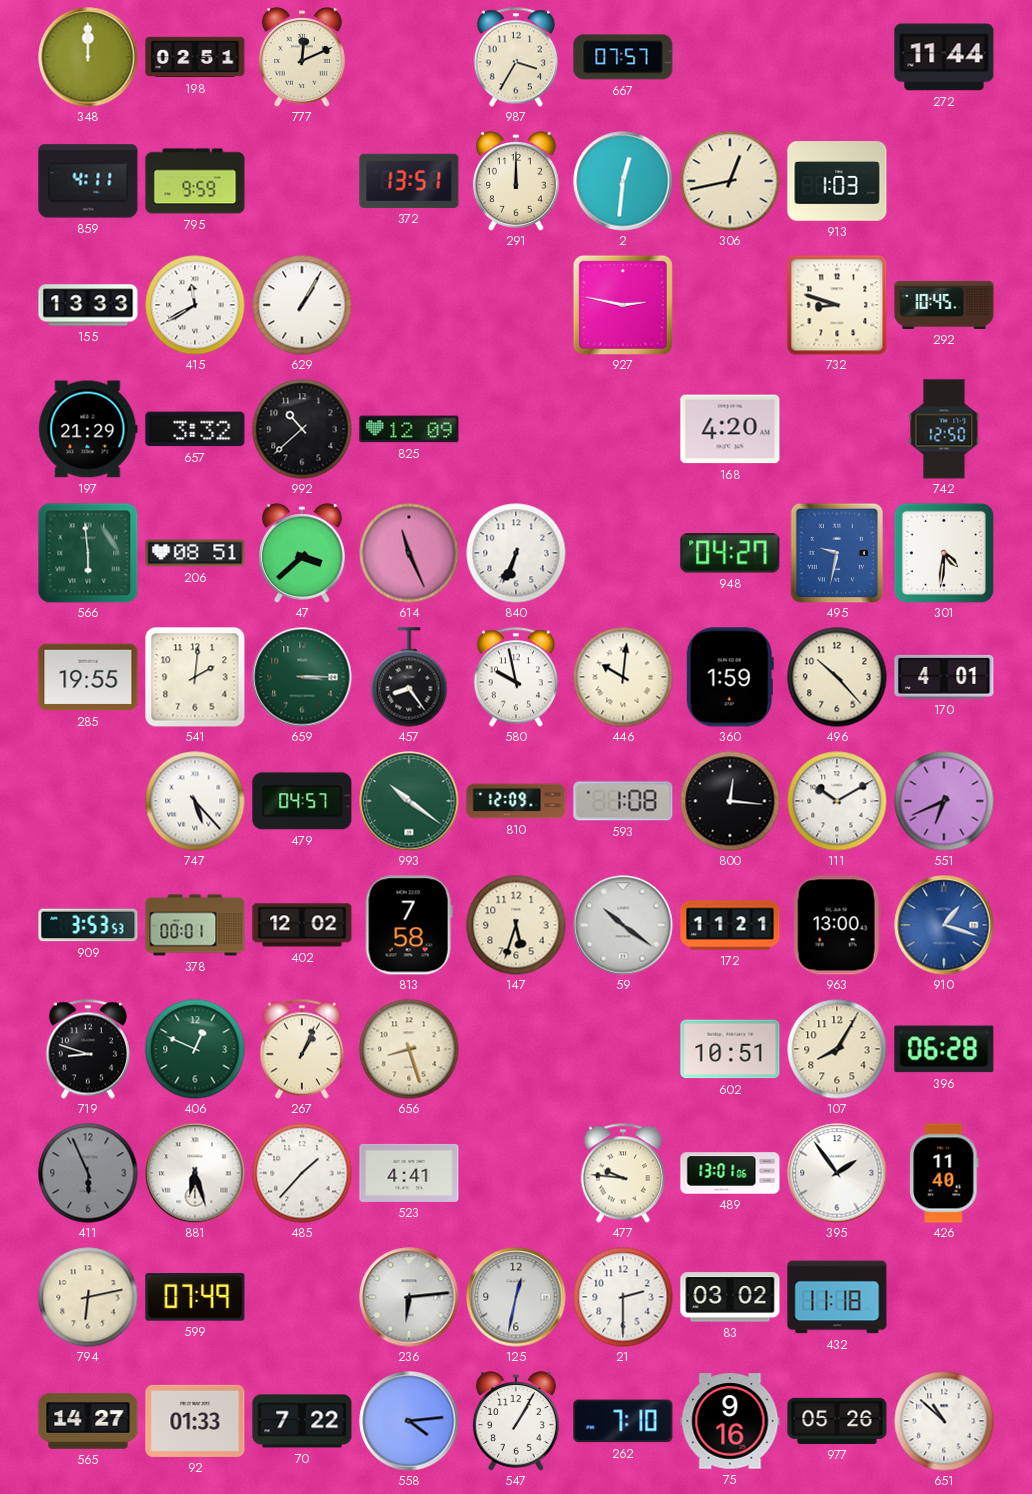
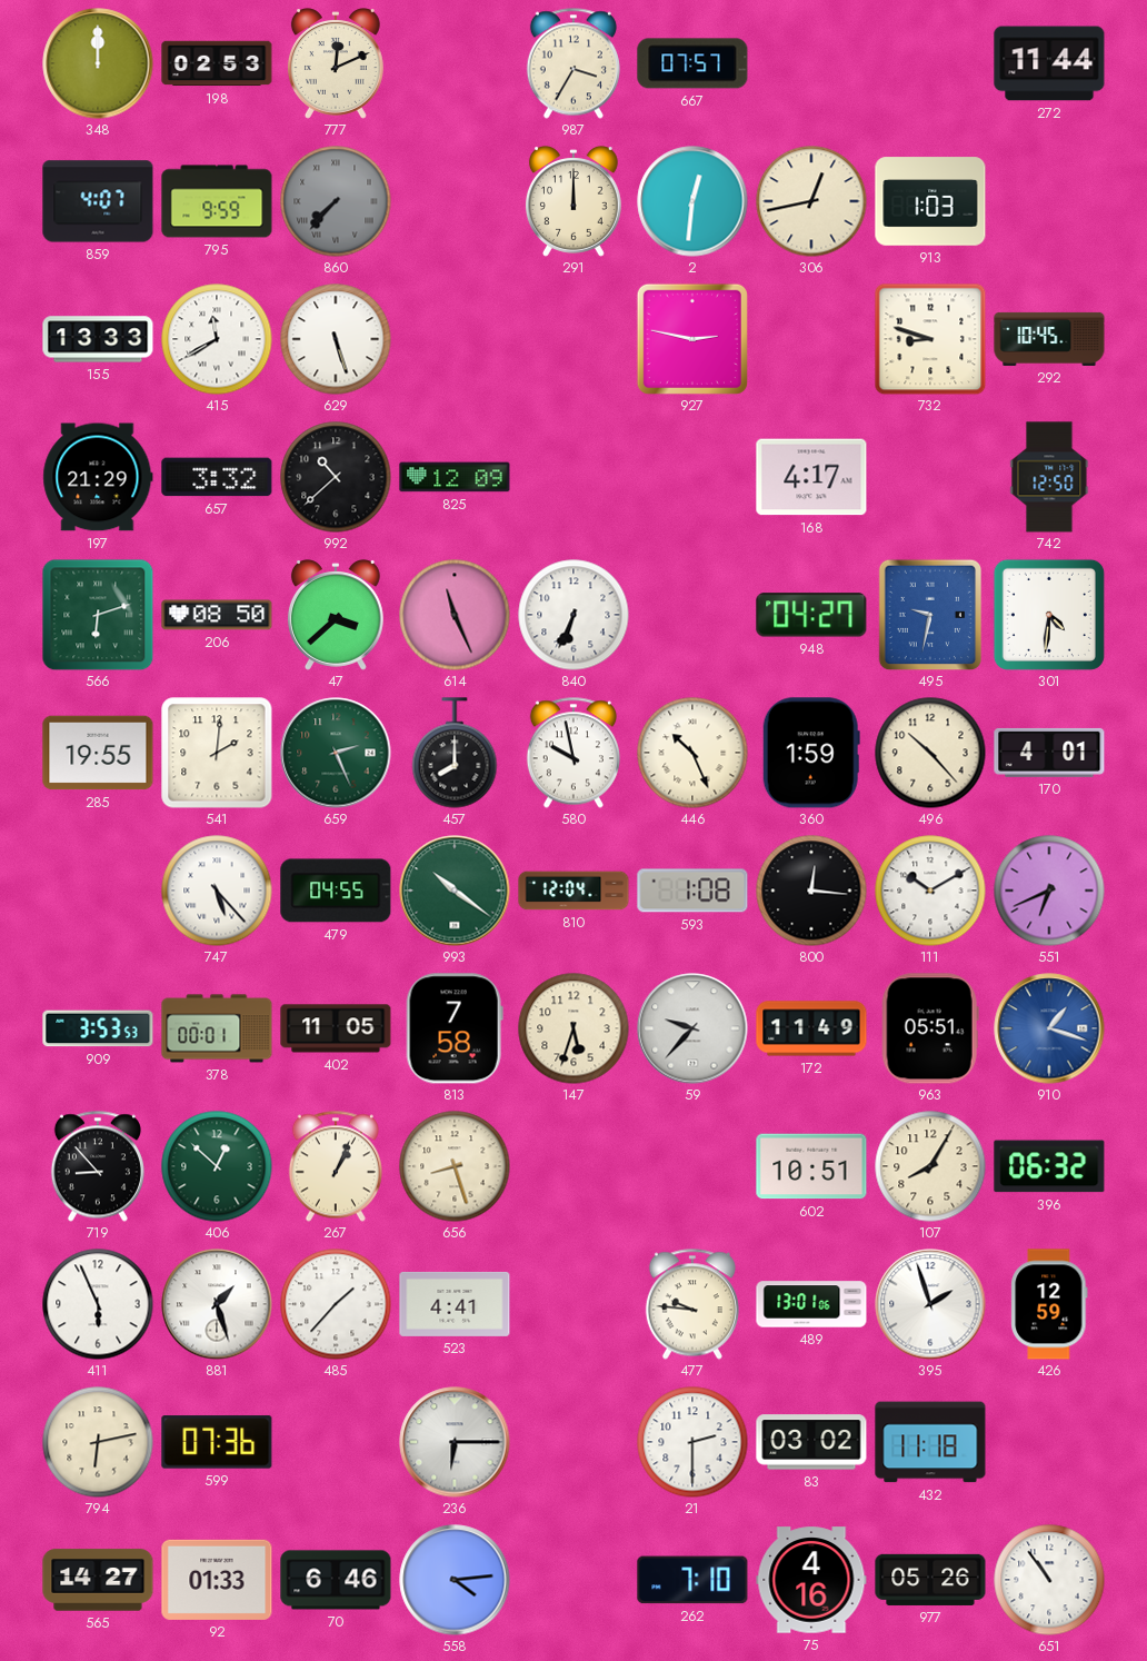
198: 02:51 -> 02:53 (217, 63)
859: 4:11 -> 4:07 (98, 201)
860: none -> 7:37 (336, 201)
372: 13:51 -> none (409, 181)
629: 1:05 -> 5:27 (336, 339)
168: 4:20 -> 4:17 (811, 477)
566: 5:59 -> 6:12 (98, 615)
206: 08:51 -> 08:50 (217, 615)
659: 3:15 -> 2:26 (336, 753)
457: 8:24 -> 8:00 (455, 753)
446: 10:01 -> 10:26 (692, 753)
479: 04:57 -> 04:55 (336, 891)
810: 12:09 -> 12:04 (573, 891)
402: 12:02 -> 11:05 (336, 1028)
59: 10:21 -> 9:37 (692, 1028)
172: 11:21 -> 11:49 (811, 1028)
963: 13:00 -> 05:51 (930, 1028)
719: 8:48 -> 8:53 (98, 1166)
406: 12:49 -> 12:52 (217, 1166)
396: 06:28 -> 06:32 (1049, 1166)
411 dial: grey -> white (98, 1304)
881: 6:27 -> 1:27 (217, 1304)
395: 1:54 -> 1:57 (930, 1304)
426: 11:40 -> 12:59 (1049, 1304)
599: 07:49 -> 07:36 (217, 1442)
236: 6:14 -> 6:15 (455, 1442)
125: 12:32 -> none (516, 1297)
70: 7:22 -> 6:46 (336, 1580)
547: 1:05 -> none (516, 1421)
75: 9:16 -> 4:16 (811, 1580)
651: 10:52 -> 10:54 (1049, 1580)
